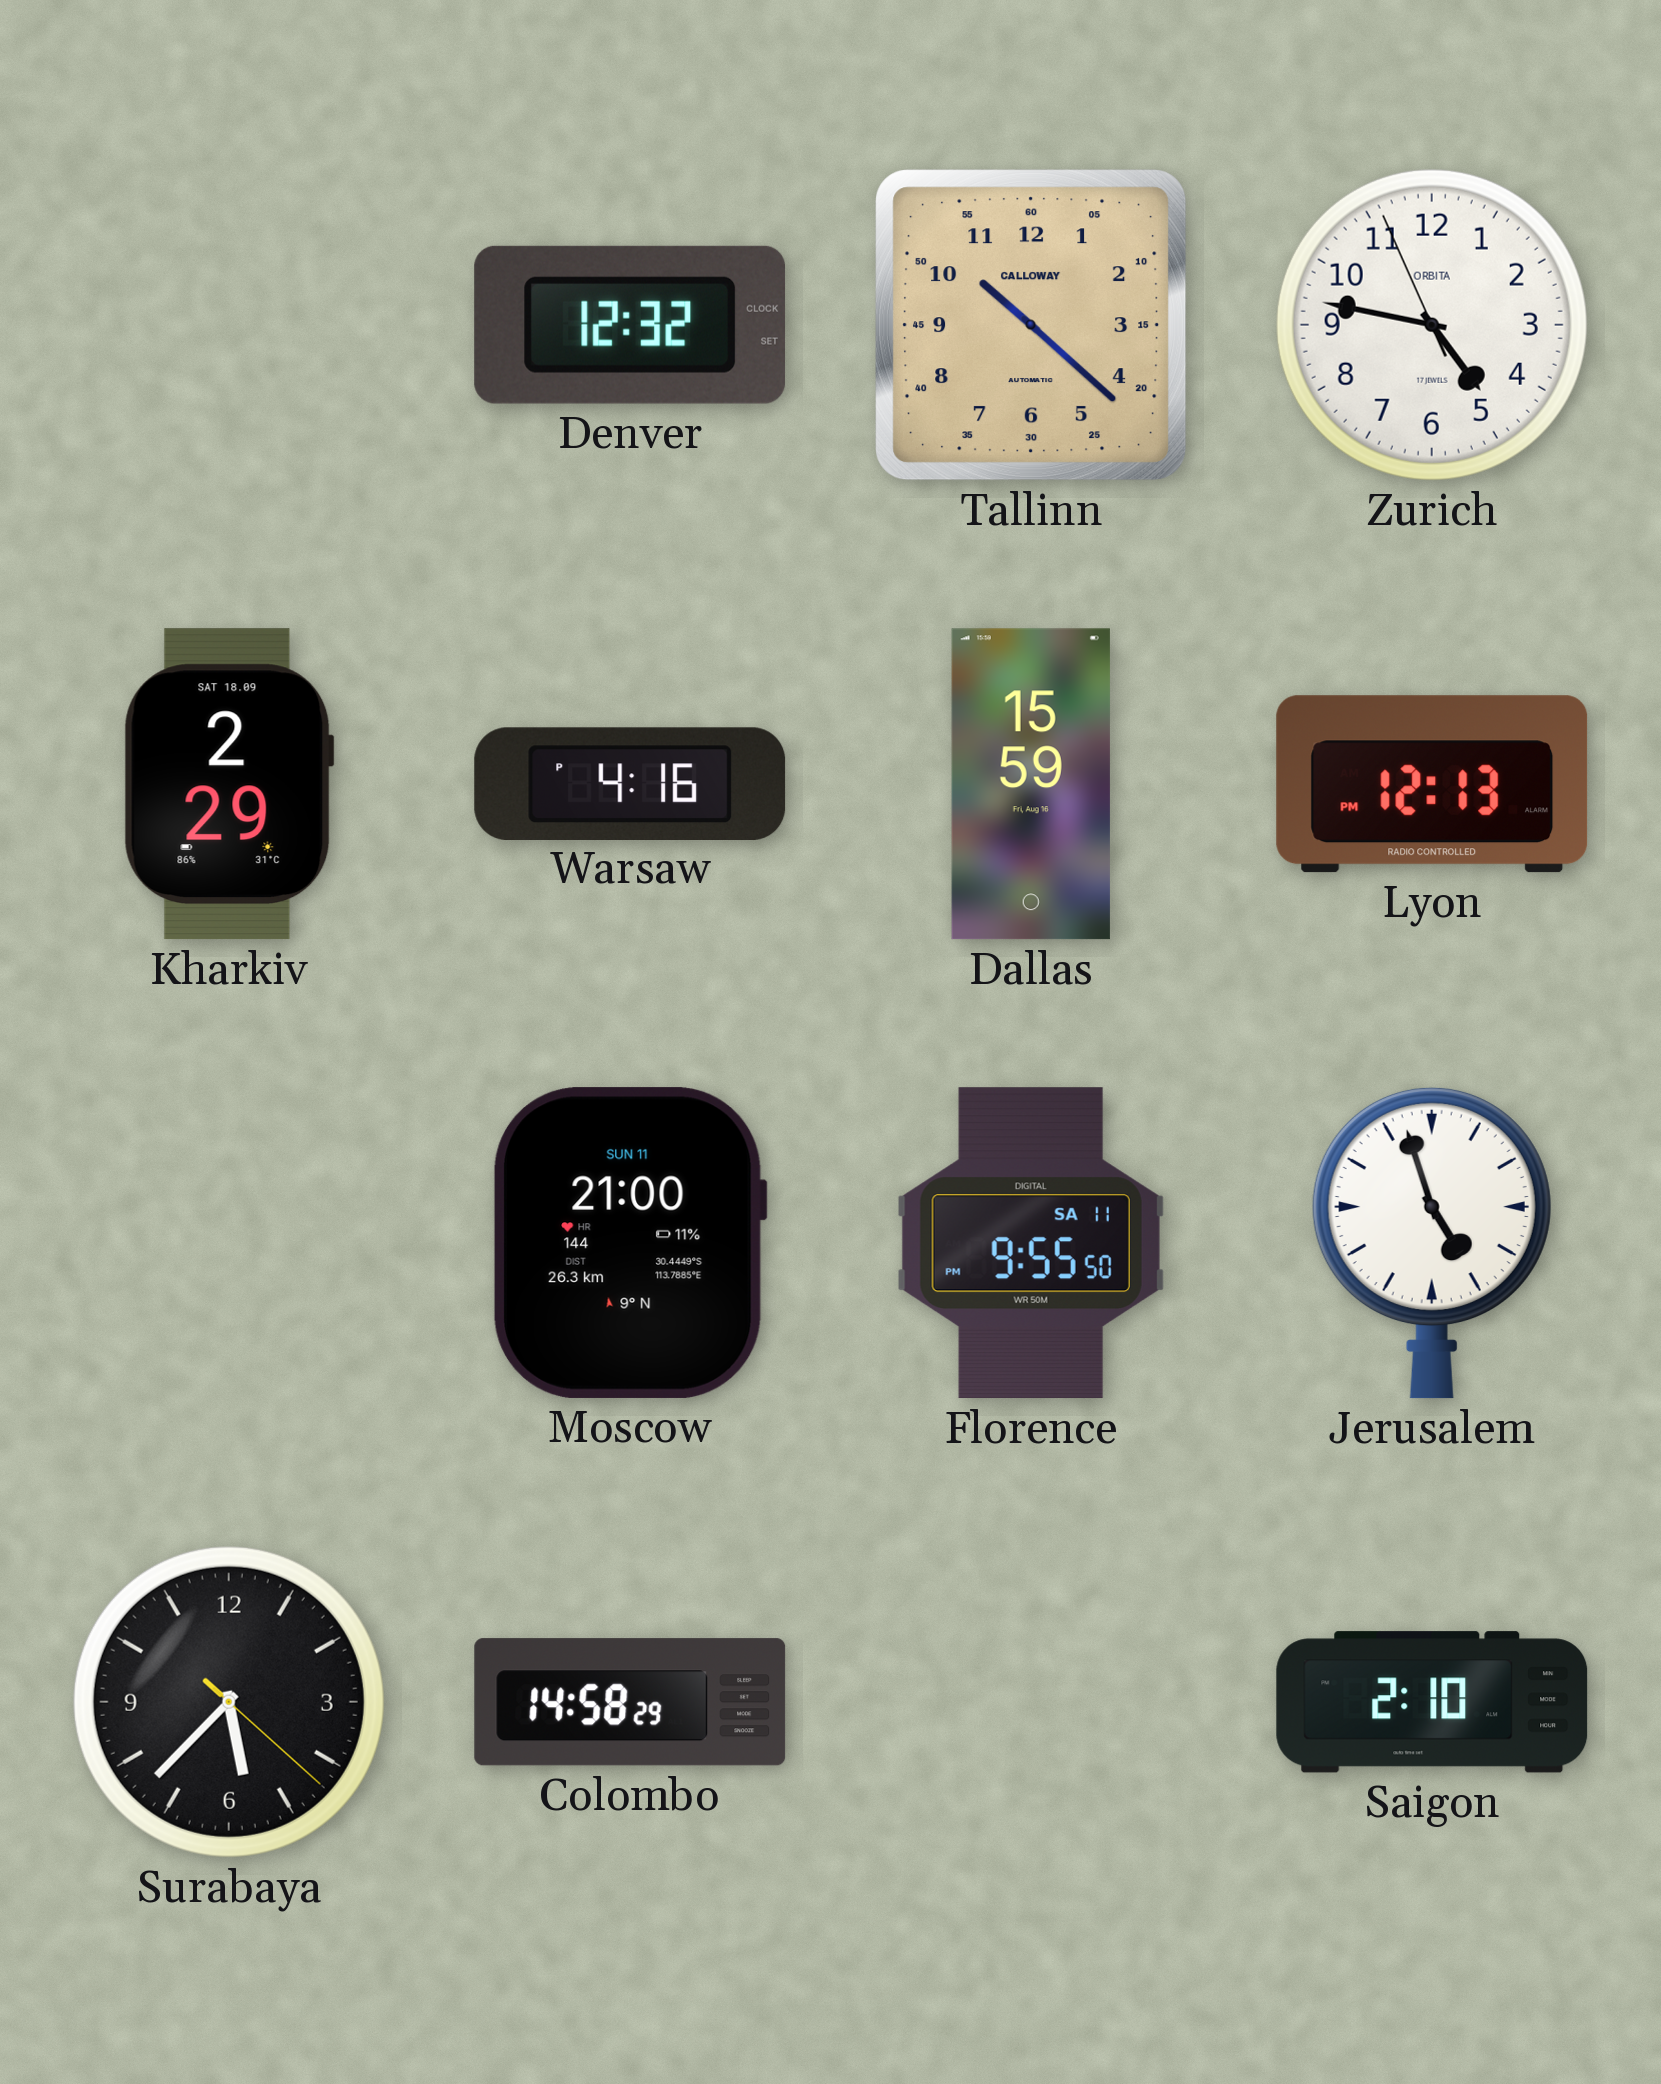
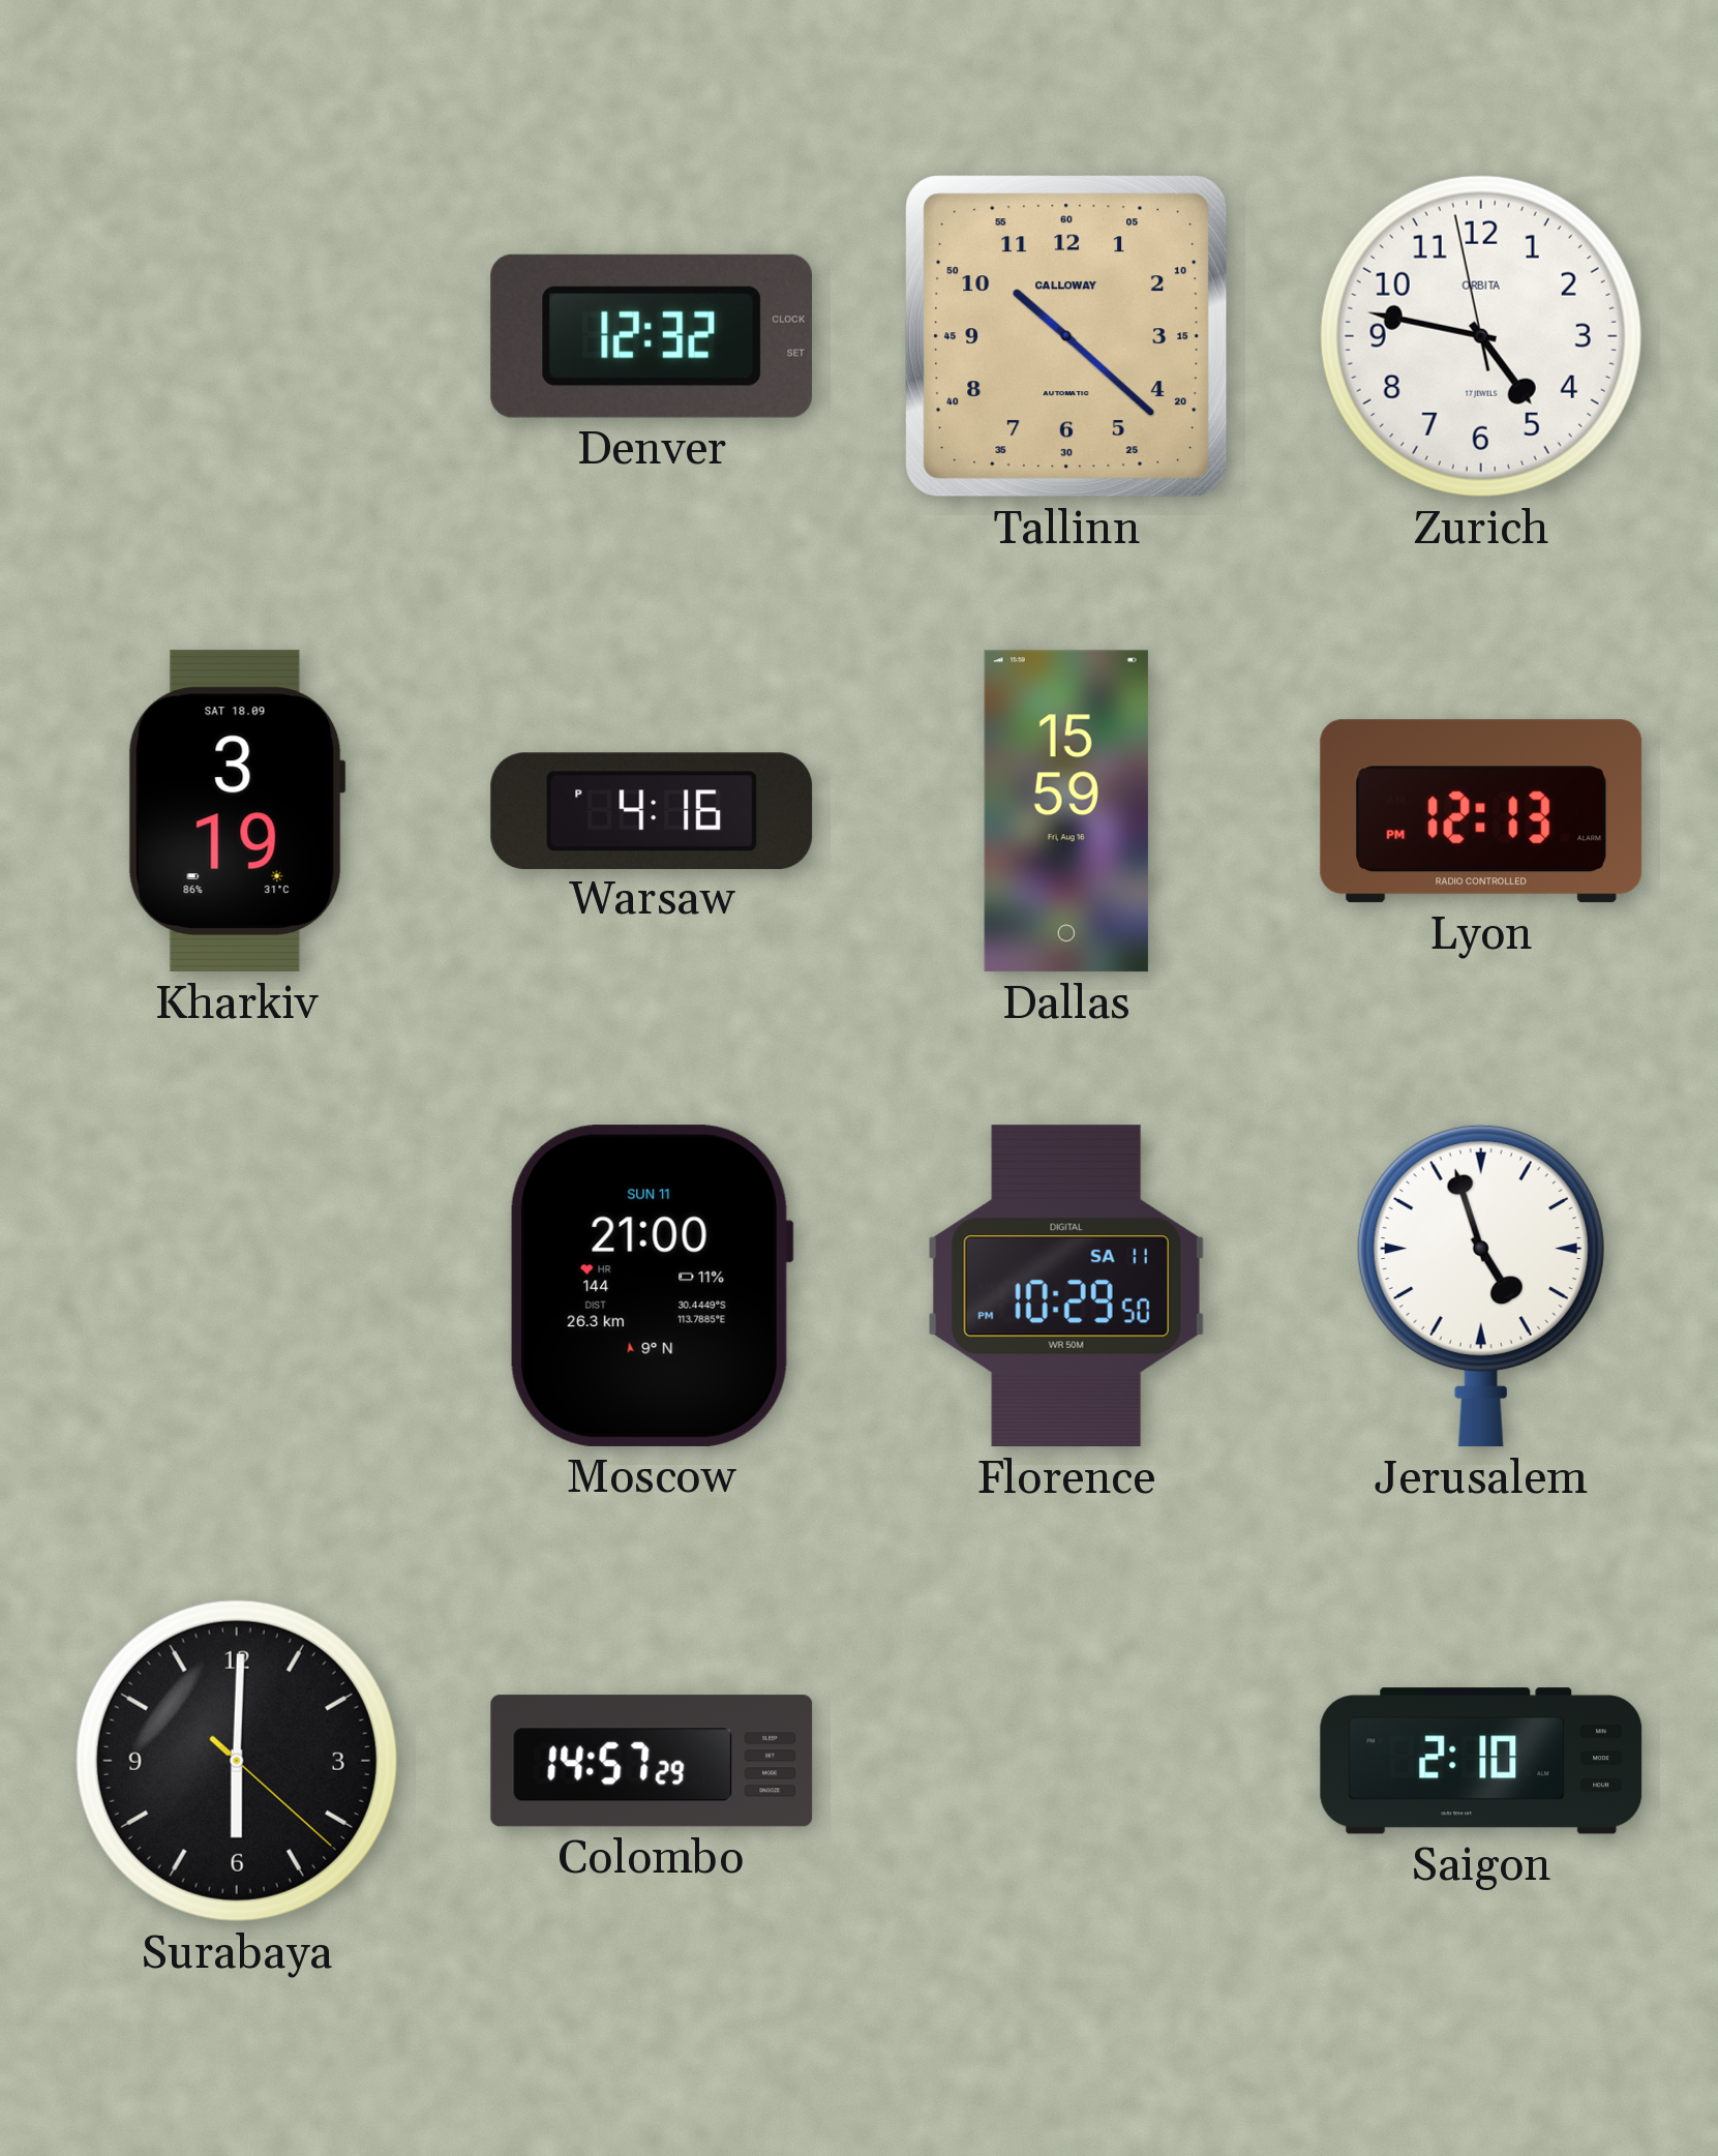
Zurich: 4:46:56 -> 4:46:58 (1481, 336)
Kharkiv: 2:29 -> 3:19 (237, 811)
Florence: 9:55 -> 10:29 (1066, 1286)
Surabaya: 5:37 -> 6:00 (237, 1761)
Colombo: 14:58 -> 14:57 (652, 1761)
